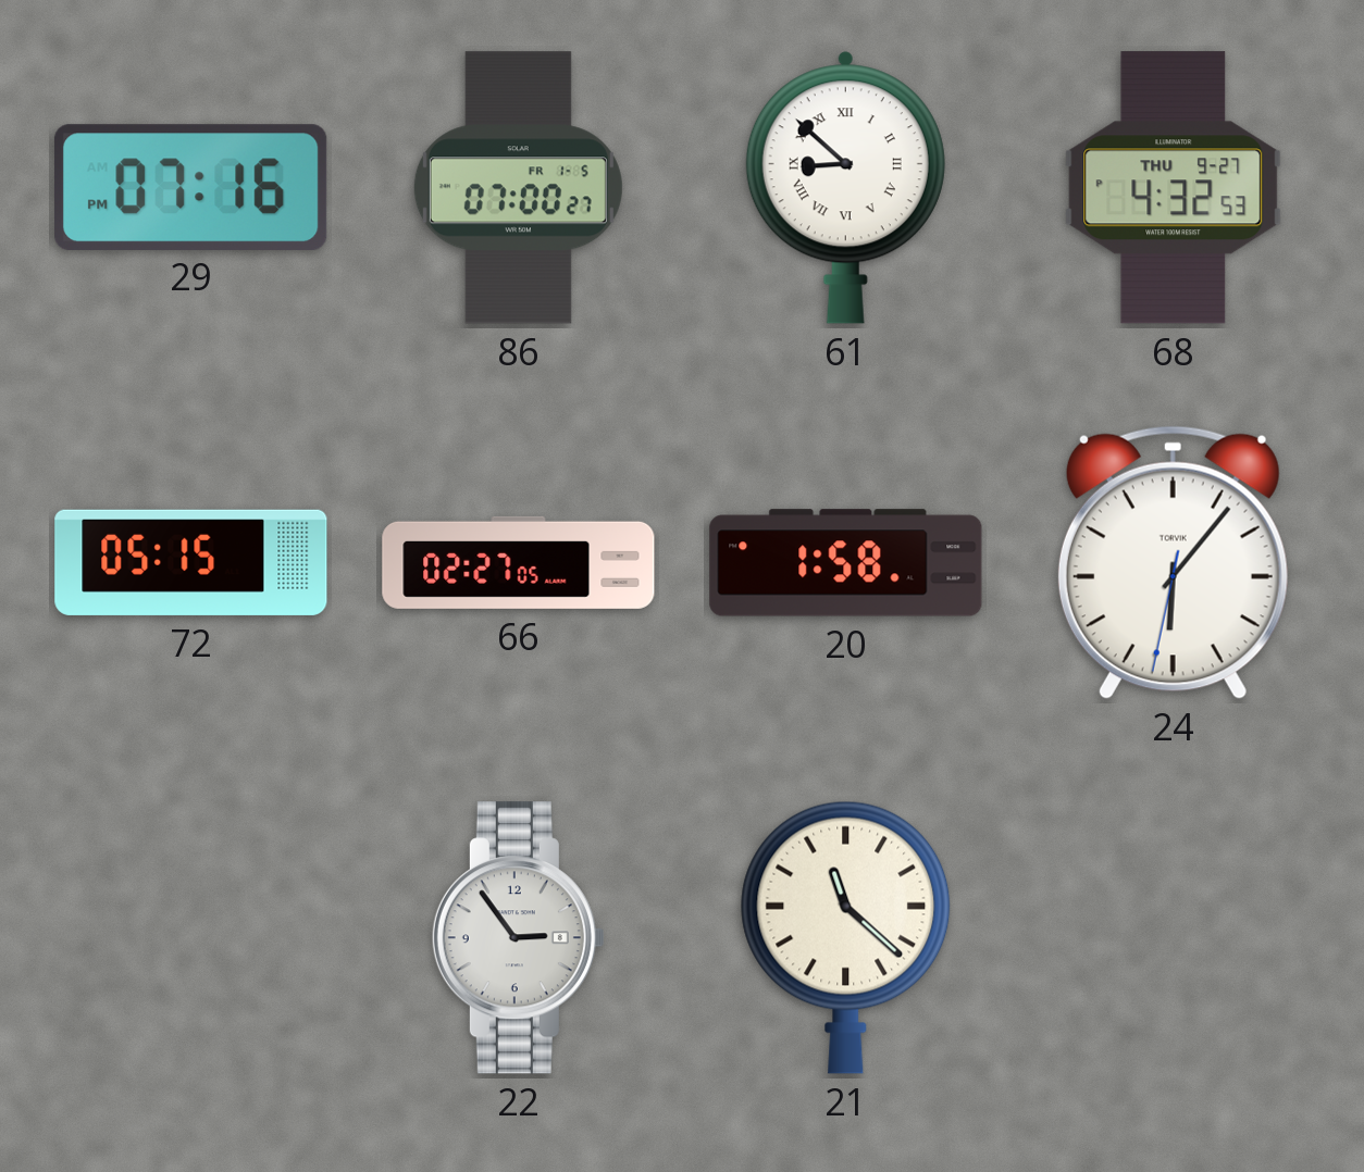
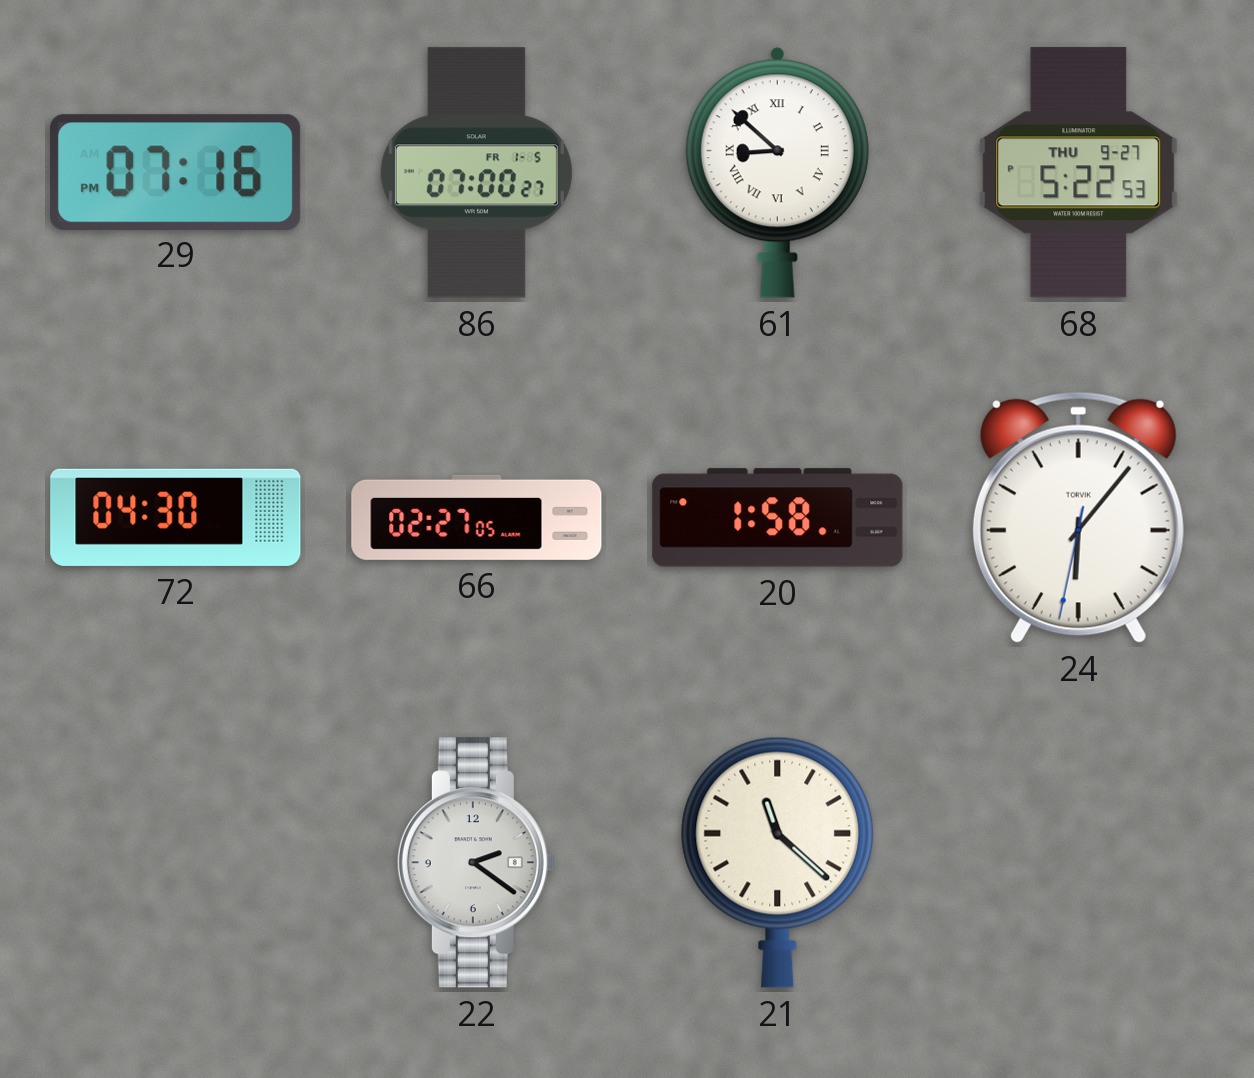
68: 4:32 -> 5:22 (1079, 173)
72: 05:15 -> 04:30 (176, 517)
22: 2:54 -> 2:21 (476, 863)
